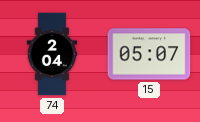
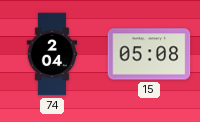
15: 05:07 -> 05:08 (149, 54)
